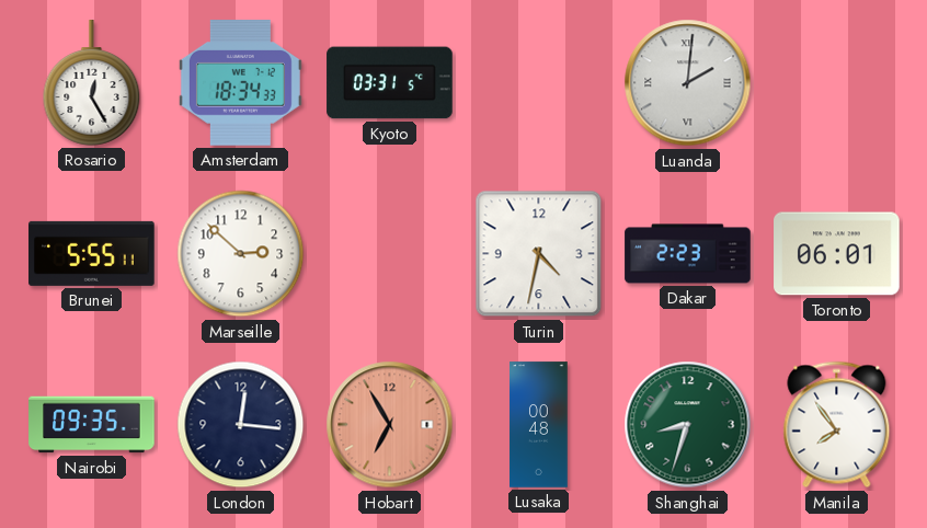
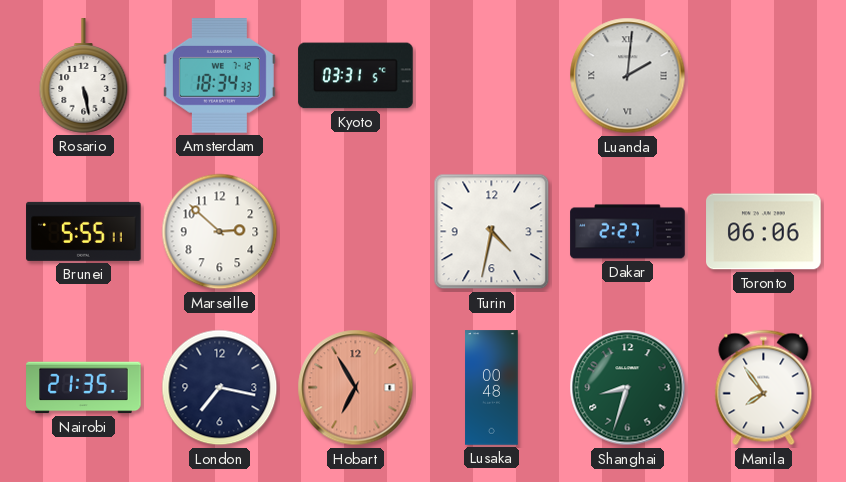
Rosario: 12:25 -> 5:28 (84, 76)
Dakar: 2:23 -> 2:27 (628, 232)
Toronto: 06:01 -> 06:06 (764, 232)
Nairobi: 09:35 -> 21:35 (84, 388)
London: 12:16 -> 7:17 (220, 388)
